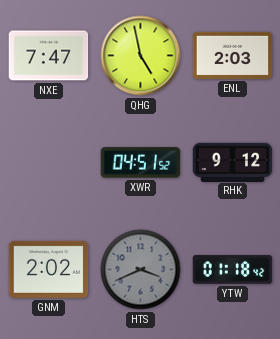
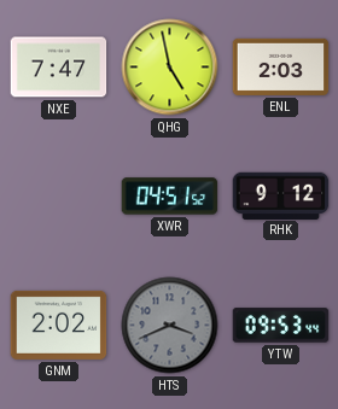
YTW: 01:18 -> 09:53 (281, 326)
